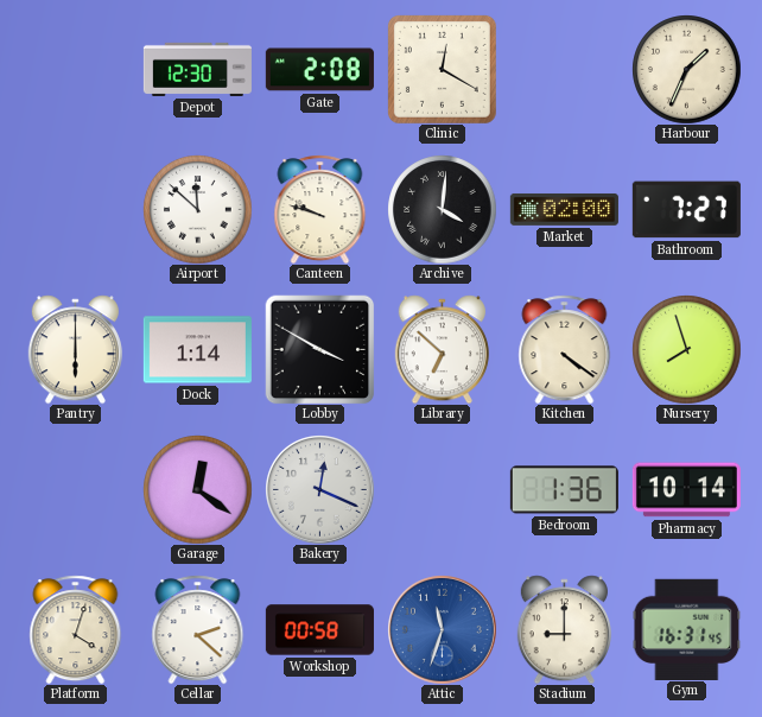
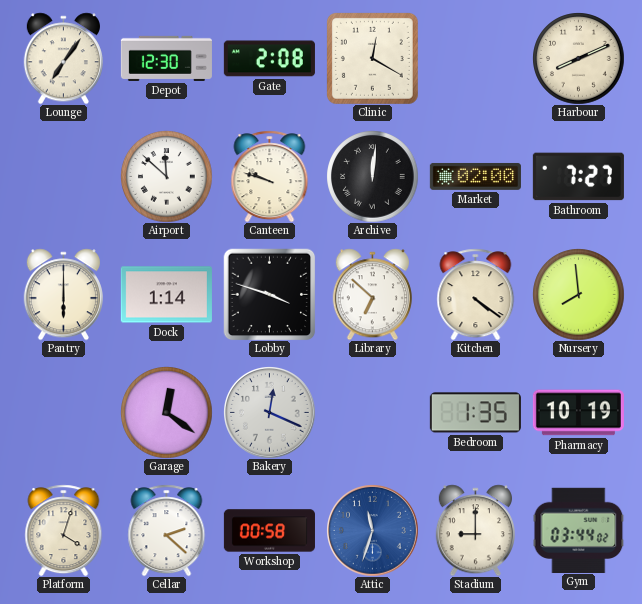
Lounge: none -> 7:06 (63, 58)
Harbour: 1:34 -> 8:11 (578, 58)
Archive: 4:01 -> 12:01 (372, 176)
Lobby: 3:50 -> 3:48 (269, 294)
Nursery: 7:57 -> 7:59 (578, 294)
Bedroom: 1:36 -> 1:35 (475, 413)
Pharmacy: 10:14 -> 10:19 (578, 413)
Gym: 16:31 -> 03:44 (578, 530)
